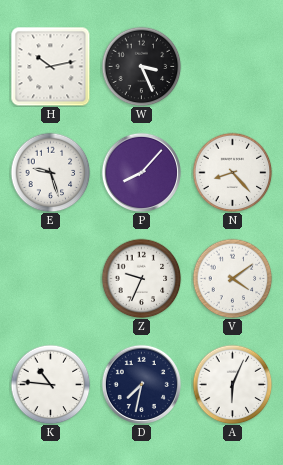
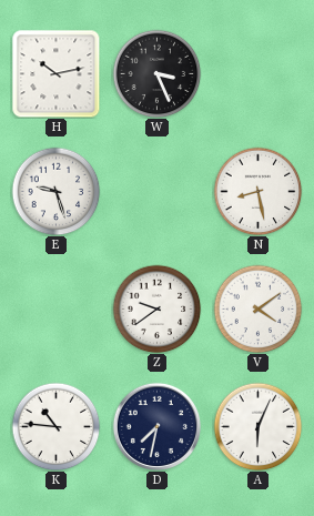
P: 8:07 -> none (141, 172)
N: 8:23 -> 8:28 (257, 191)
Z: 9:34 -> 9:39 (156, 308)
